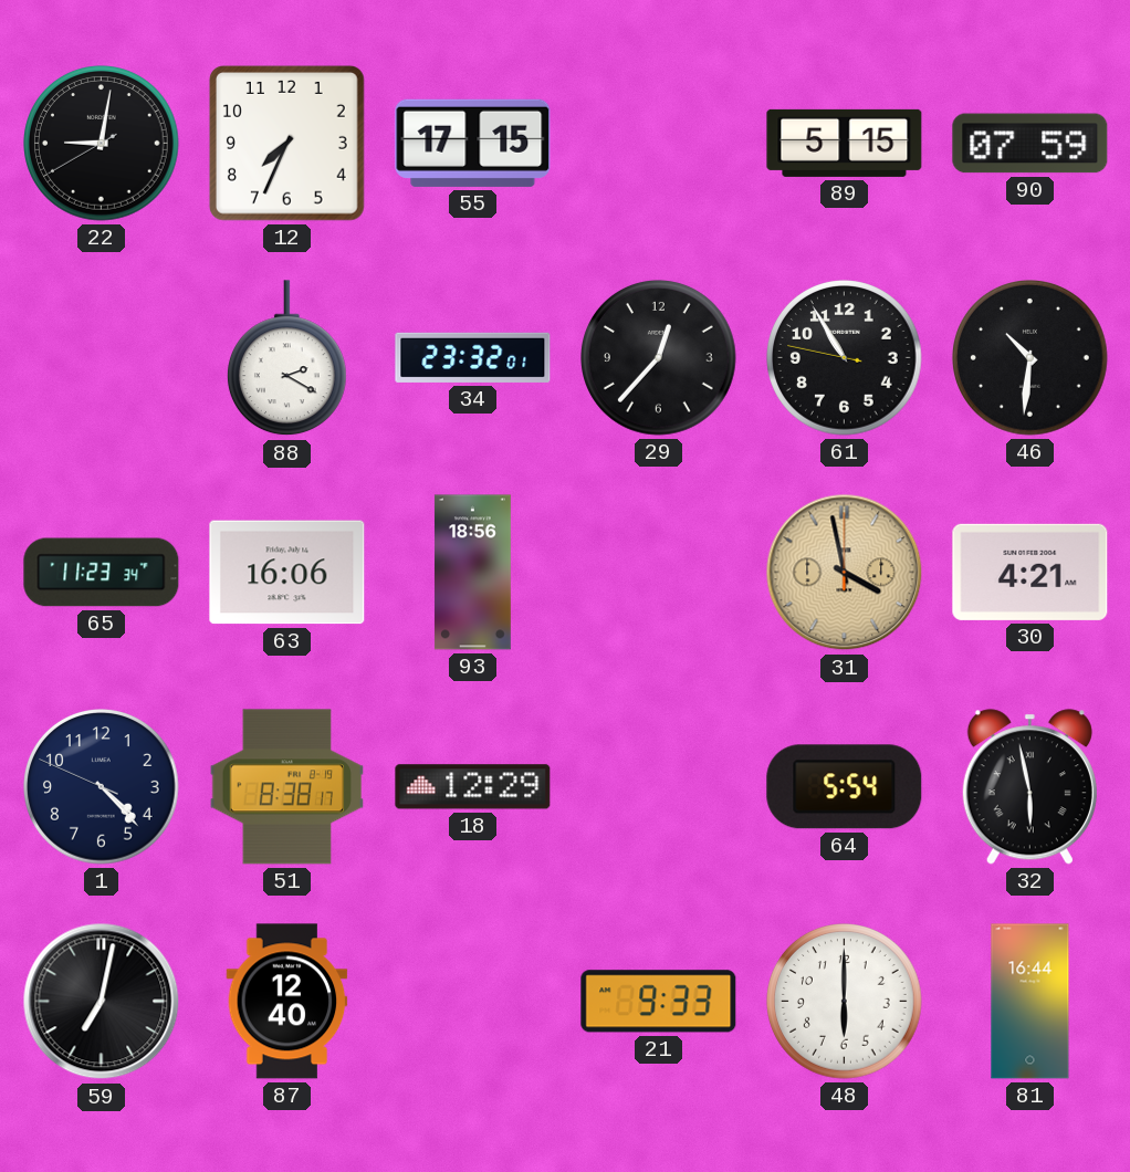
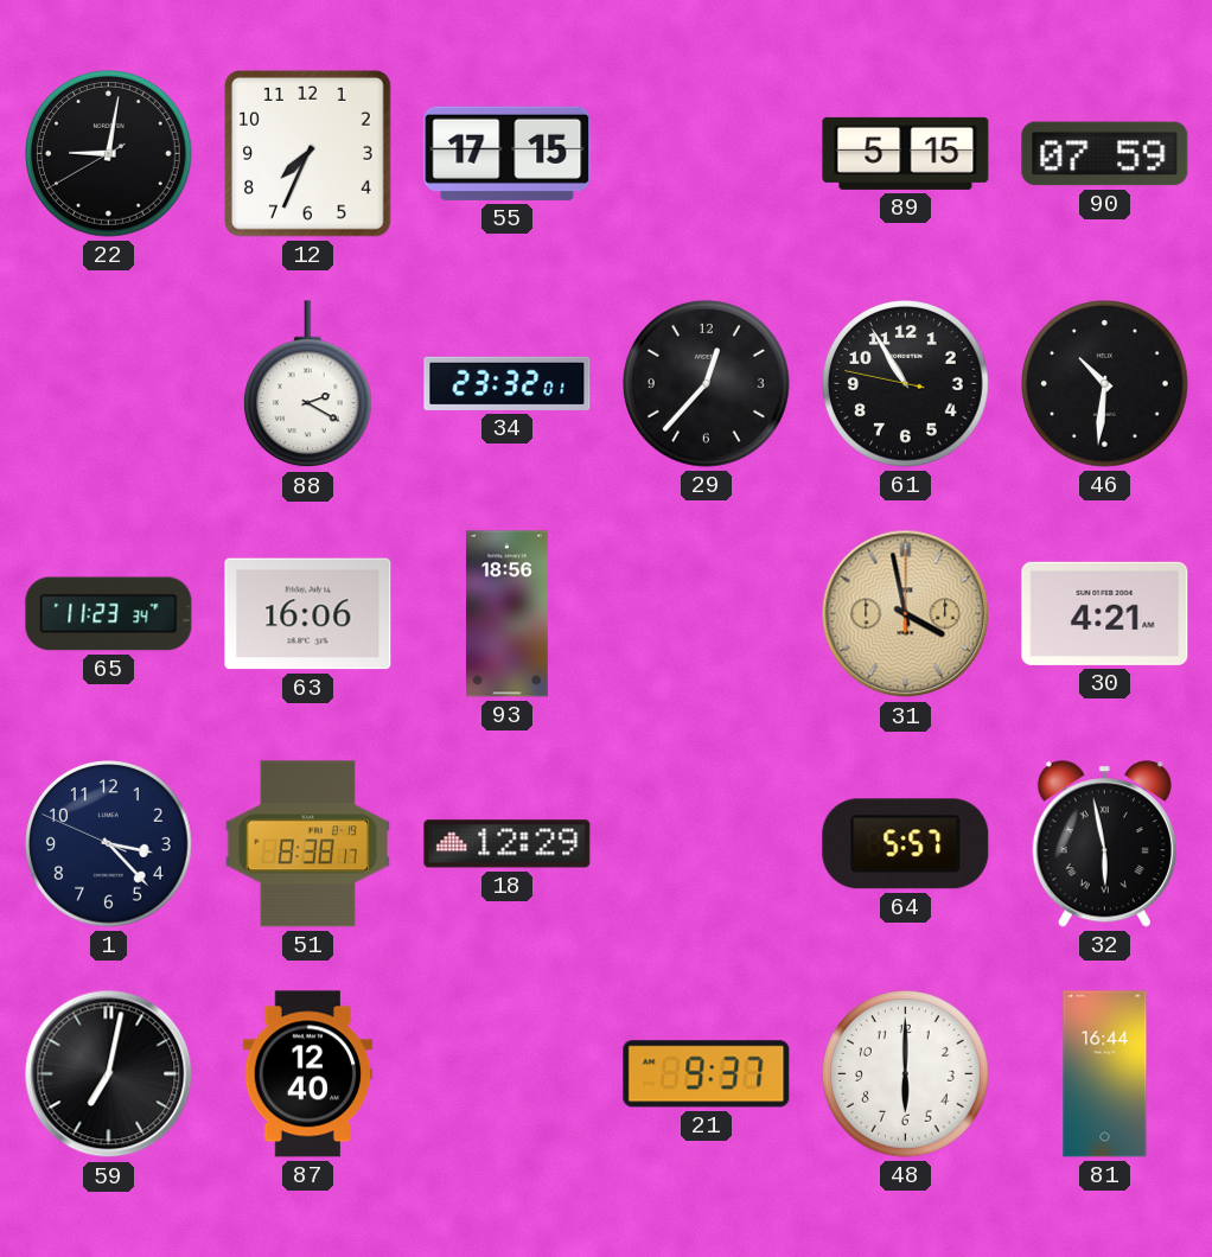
1: 4:22 -> 3:22 (109, 844)
64: 5:54 -> 5:57 (906, 844)
21: 9:33 -> 9:37 (707, 1074)
